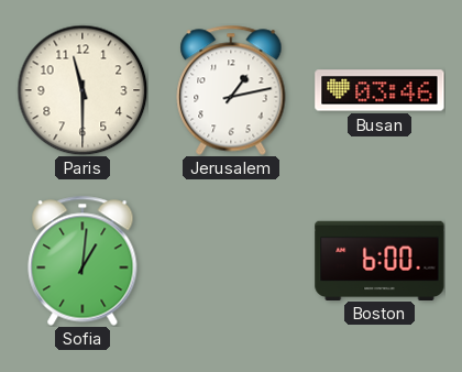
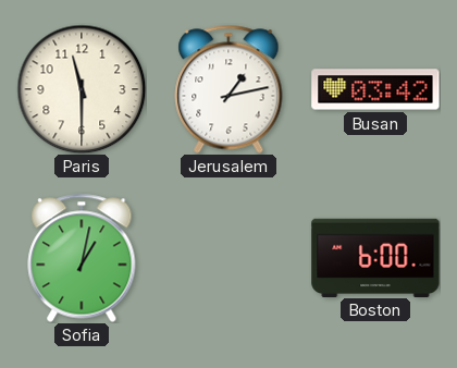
Busan: 03:46 -> 03:42 (375, 89)
Sofia: 1:01 -> 1:02 (82, 258)
